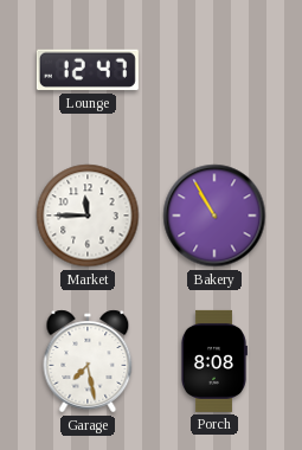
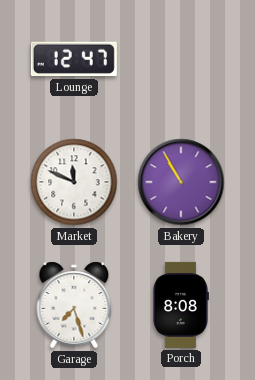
Market: 11:45 -> 11:49 (74, 182)
Garage: 7:28 -> 7:27 (74, 305)
